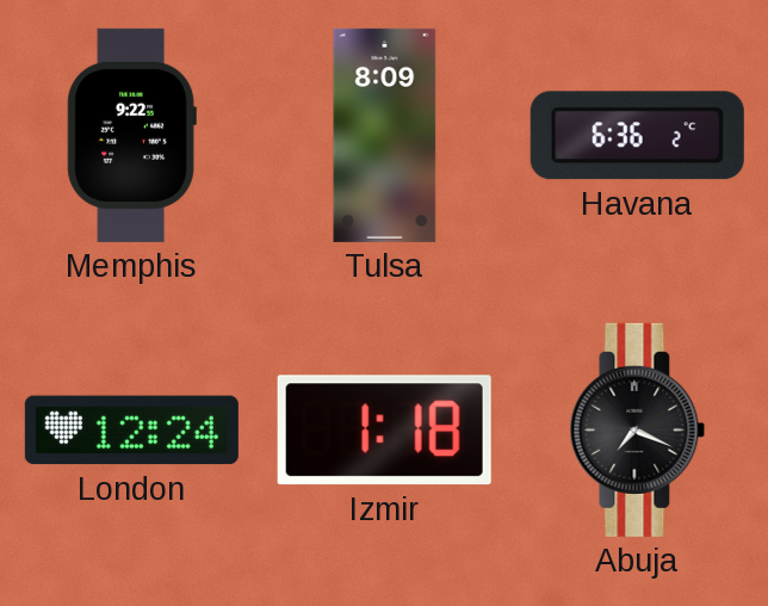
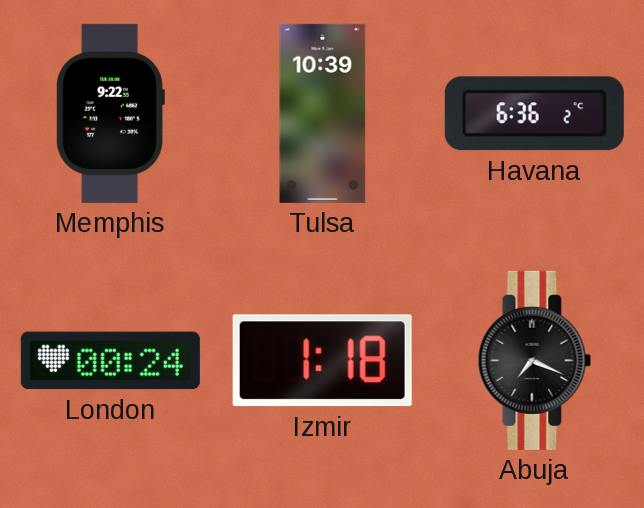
Tulsa: 8:09 -> 10:39 (323, 113)
London: 12:24 -> 00:24 (110, 361)
